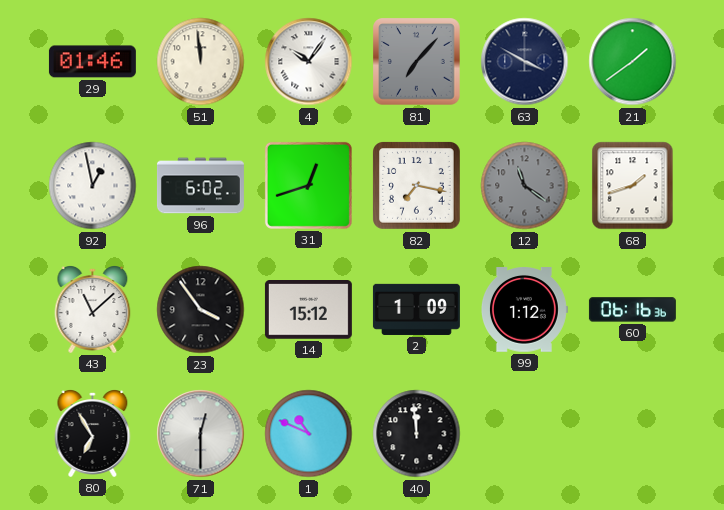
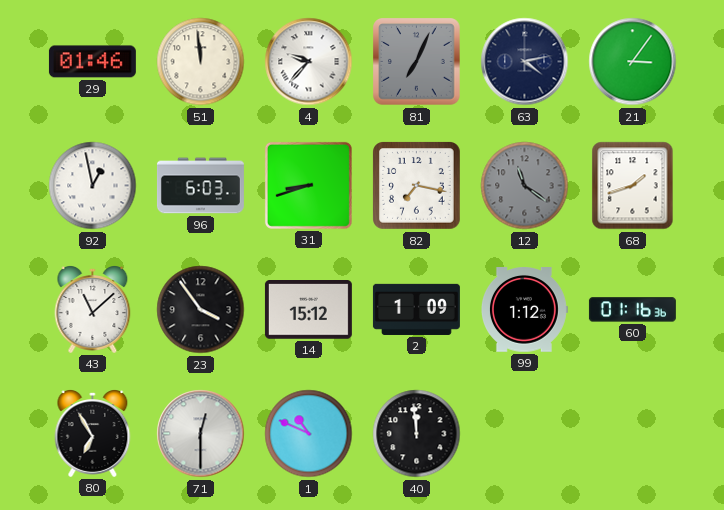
4: 10:06 -> 9:37 (309, 62)
81: 7:07 -> 7:04 (417, 62)
63: 3:50 -> 4:13 (525, 62)
21: 1:39 -> 3:06 (633, 62)
96: 6:02 -> 6:03 (200, 186)
31: 12:42 -> 8:42 (308, 185)
60: 06:16 -> 01:16 (632, 310)
